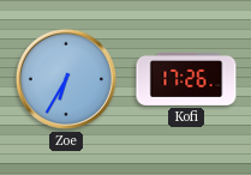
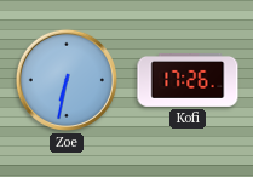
Zoe: 6:35 -> 6:32 (67, 80)
